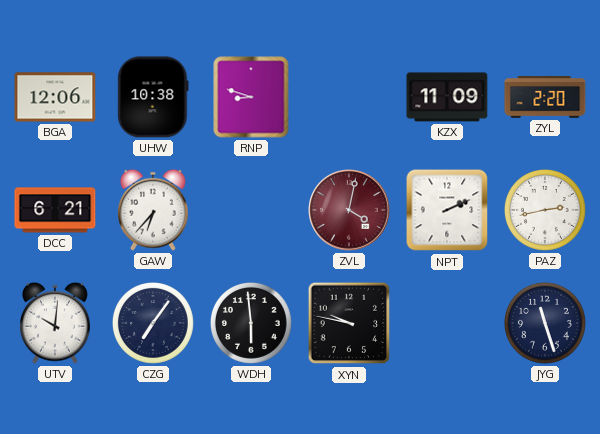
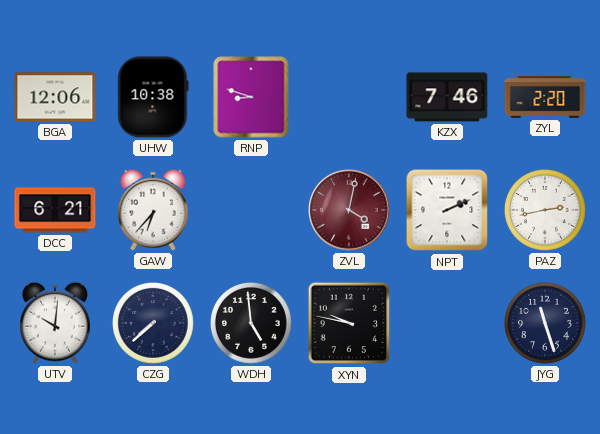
KZX: 11:09 -> 7:46 (447, 97)
CZG: 7:06 -> 7:38 (153, 323)
WDH: 5:59 -> 4:59 (251, 323)
